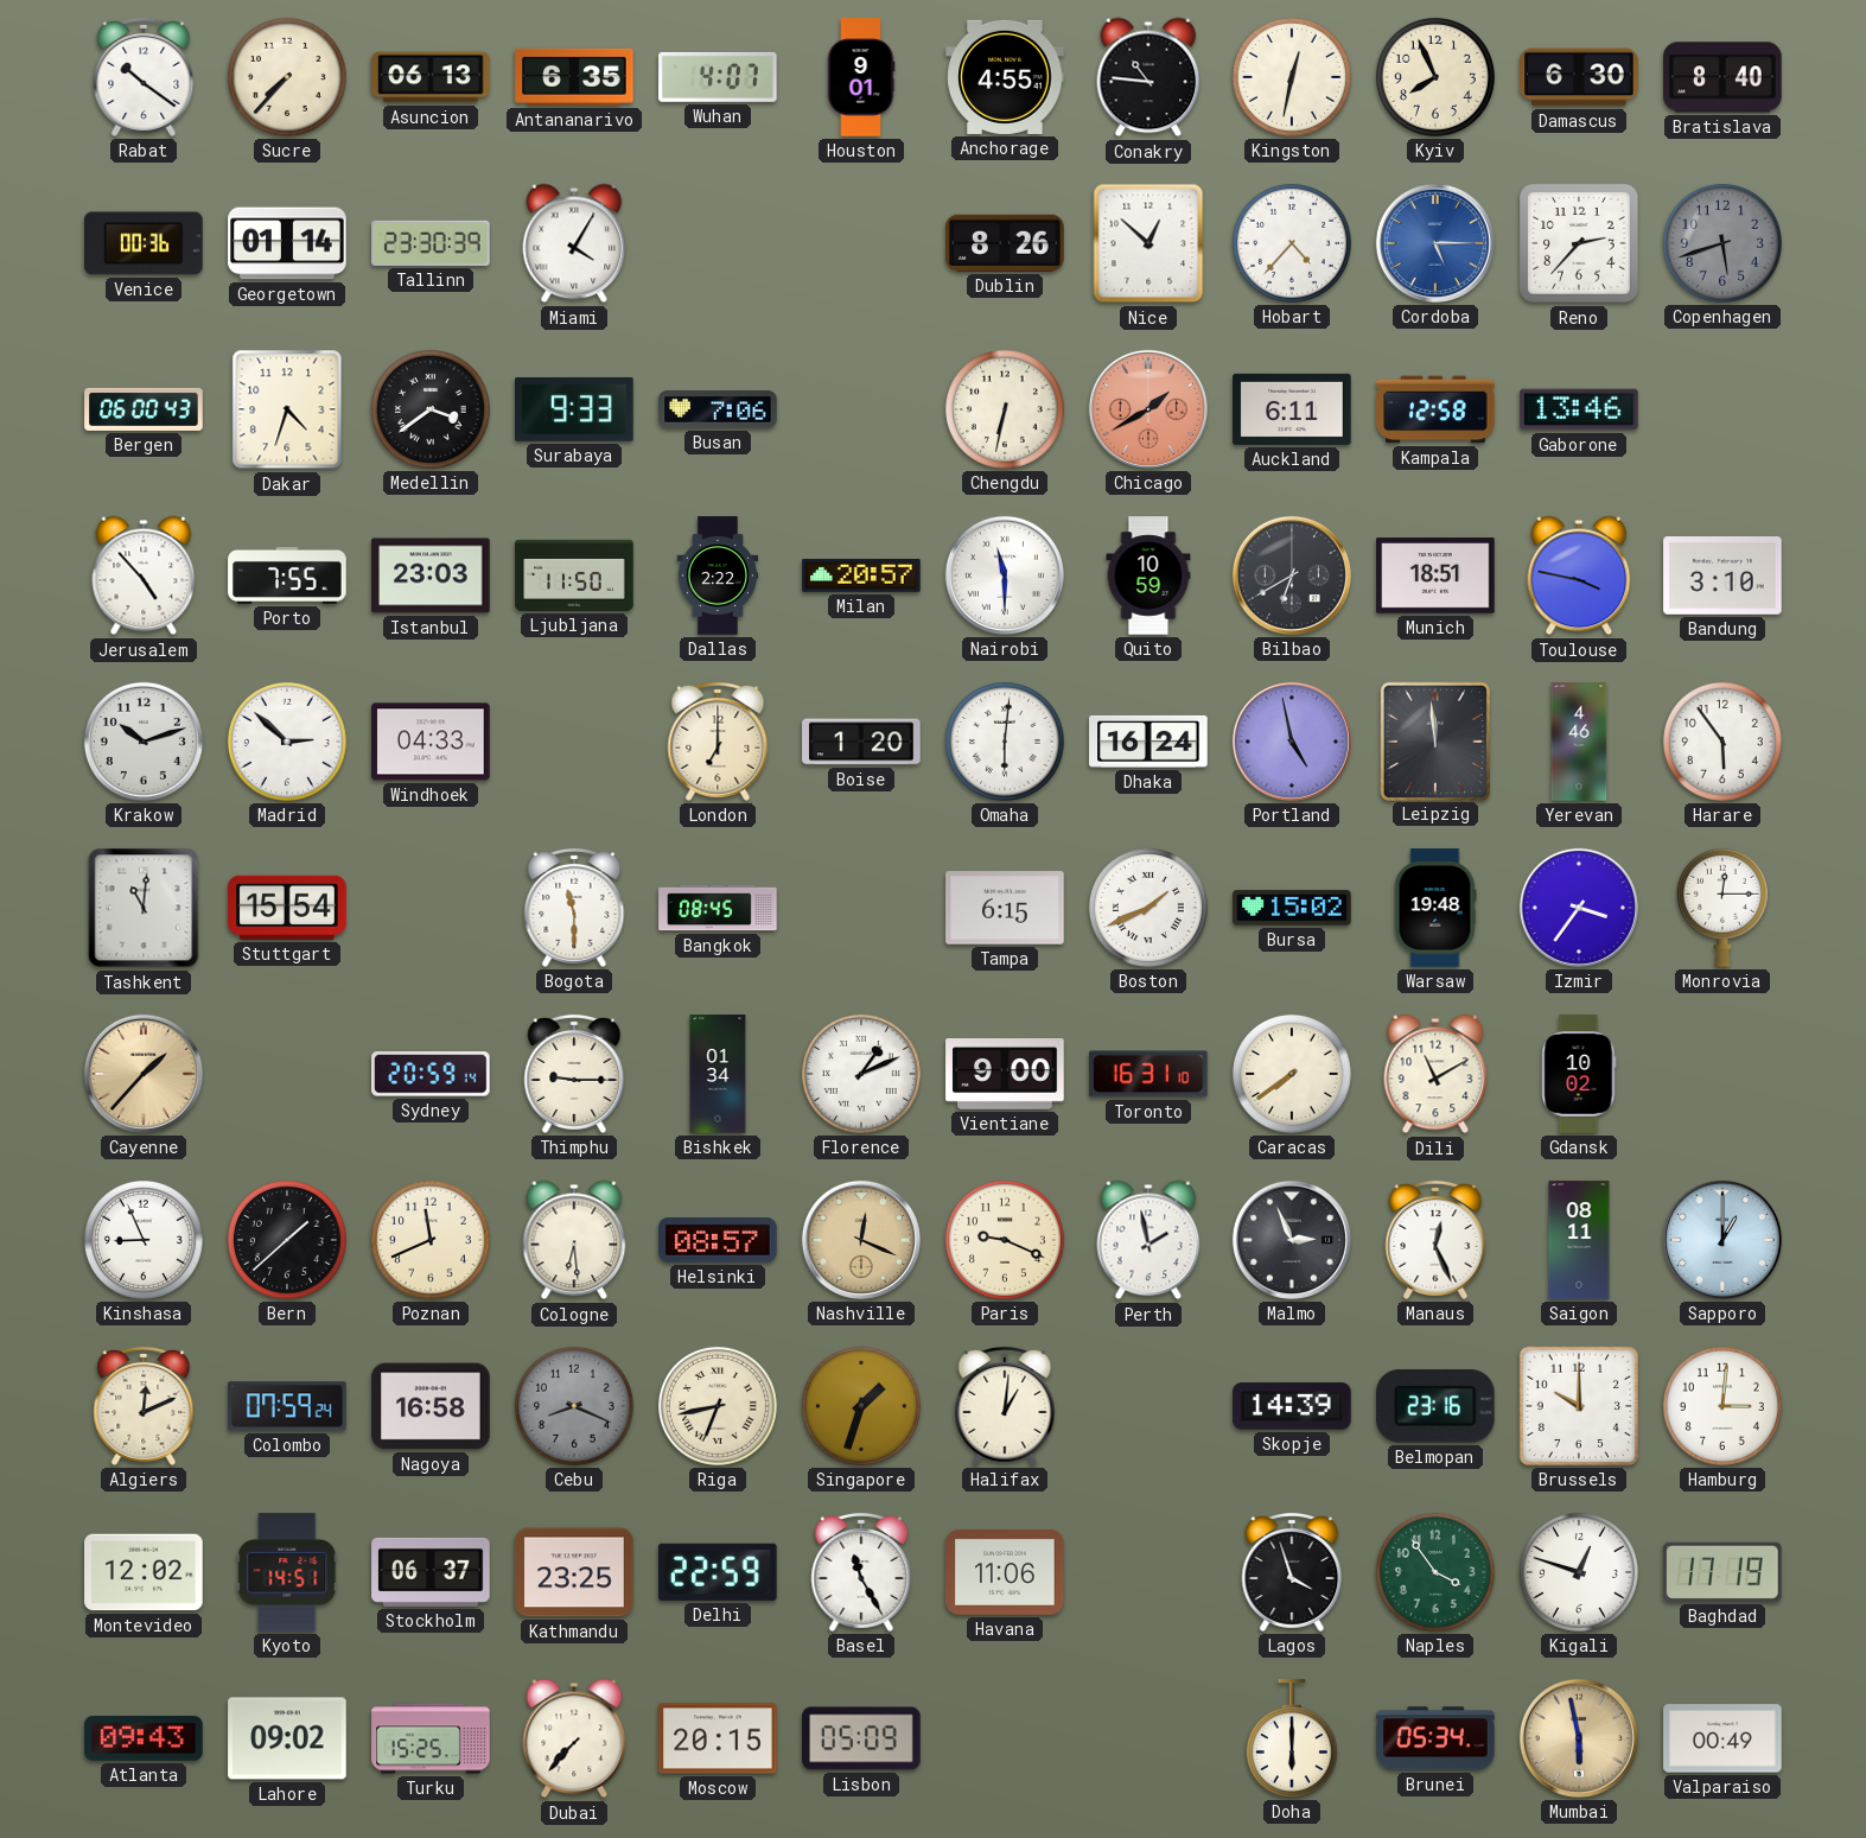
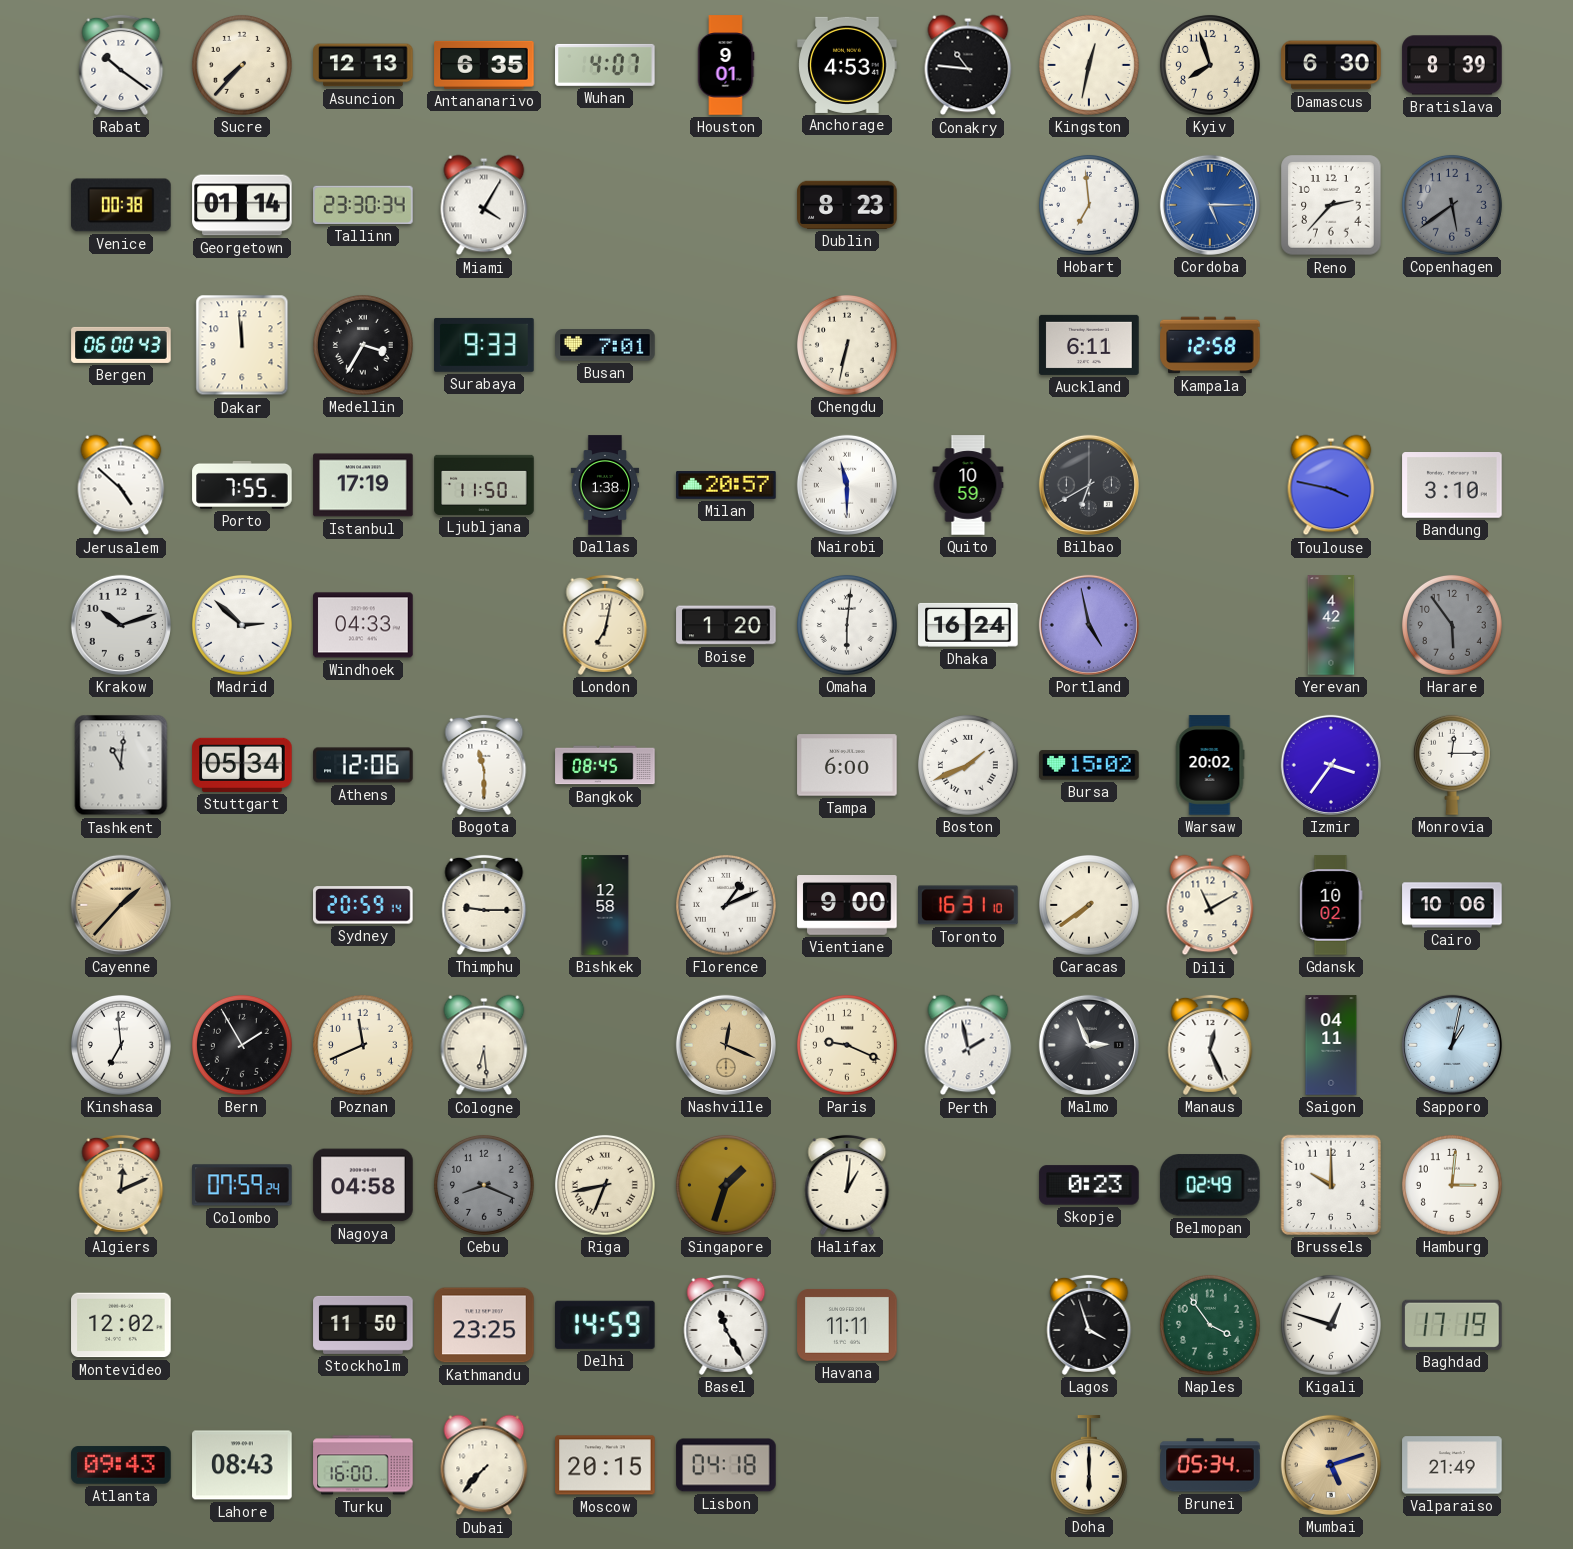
Asuncion: 06:13 -> 12:13 (363, 65)
Anchorage: 4:55 -> 4:53 (847, 65)
Kyiv: 7:56 -> 7:57 (1210, 65)
Bratislava: 8:40 -> 8:39 (1452, 65)
Venice: 00:36 -> 00:38 (121, 205)
Tallinn: 23:30:39 -> 23:30:34 (363, 205)
Dublin: 8:26 -> 8:23 (847, 205)
Nice: 12:52 -> none (1148, 243)
Hobart: 4:37 -> 6:59 (1089, 205)
Copenhagen: 5:42 -> 5:39 (1452, 205)
Dakar: 4:33 -> 11:59 (242, 345)
Medellin: 3:39 -> 3:35 (363, 345)
Busan: 7:06 -> 7:01 (605, 345)
Chicago: 1:40 -> none (1148, 409)
Gaborone: 13:46 -> none (1579, 409)
Jerusalem: 4:53 -> 4:52 (121, 485)
Istanbul: 23:03 -> 17:19 (363, 485)
Dallas: 2:22 -> 1:38 (605, 485)
Munich: 18:51 -> none (1435, 575)
London: 7:00 -> 7:02 (605, 625)
Leipzig: 11:59 -> none (1434, 740)
Yerevan: 4:46 -> 4:42 (1331, 625)
Harare dial: white -> grey (1452, 625)
Stuttgart: 15:54 -> 05:34 (242, 765)
Athens: none -> 12:06 (363, 765)
Tampa: 6:15 -> 6:00 (847, 765)
Warsaw: 19:48 -> 20:02 (1210, 765)
Bishkek: 01:34 -> 12:58 (605, 905)
Cairo: none -> 10:06 (1452, 905)
Kinshasa: 8:56 -> 6:59 (121, 1045)
Bern: 1:38 -> 1:55 (242, 1045)
Helsinki: 08:57 -> none (718, 1241)
Saigon: 08:11 -> 04:11 (1331, 1045)
Sapporo: 1:00 -> 1:02 (1452, 1045)
Nagoya: 16:58 -> 04:58 (363, 1185)
Skopje: 14:39 -> 0:23 (1089, 1185)
Belmopan: 23:16 -> 02:49 (1210, 1185)
Kyoto: 14:51 -> none (287, 1572)
Stockholm: 06:37 -> 11:50 (363, 1325)
Delhi: 22:59 -> 14:59 (605, 1325)
Havana: 11:06 -> 11:11 (847, 1325)
Lahore: 09:02 -> 08:43 (242, 1465)
Turku: 15:25 -> 16:00 (363, 1465)
Lisbon: 05:09 -> 04:18 (726, 1465)
Mumbai: 5:58 -> 5:12 (1331, 1465)
Valparaiso: 00:49 -> 21:49 (1452, 1465)
